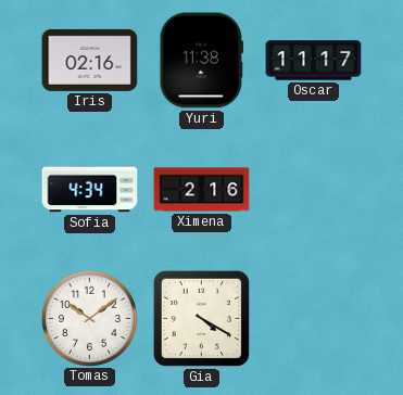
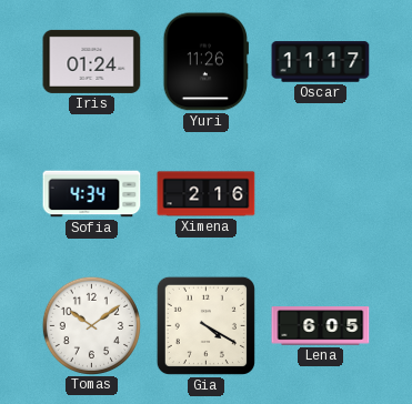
Iris: 02:16 -> 01:24 (92, 61)
Yuri: 11:38 -> 11:26 (205, 62)
Lena: none -> 6:05 (321, 326)
